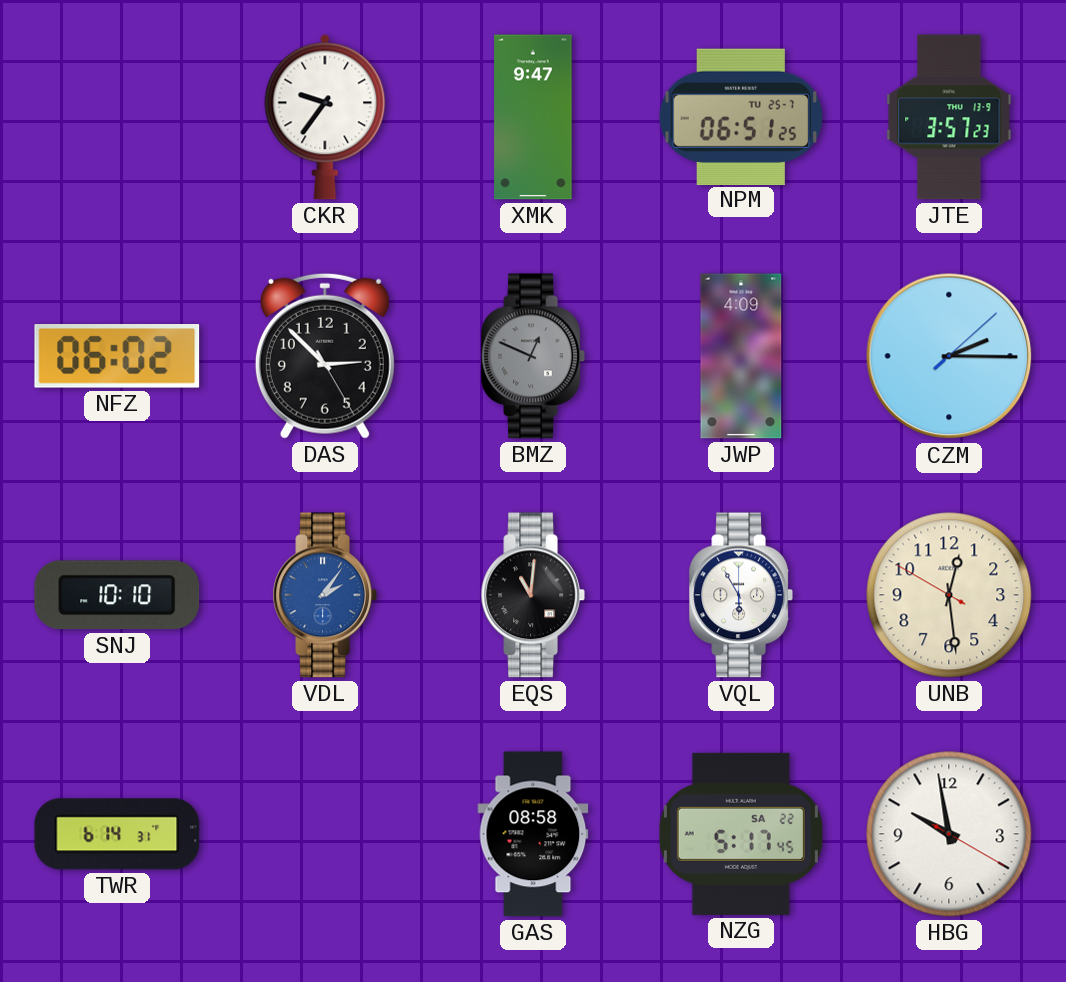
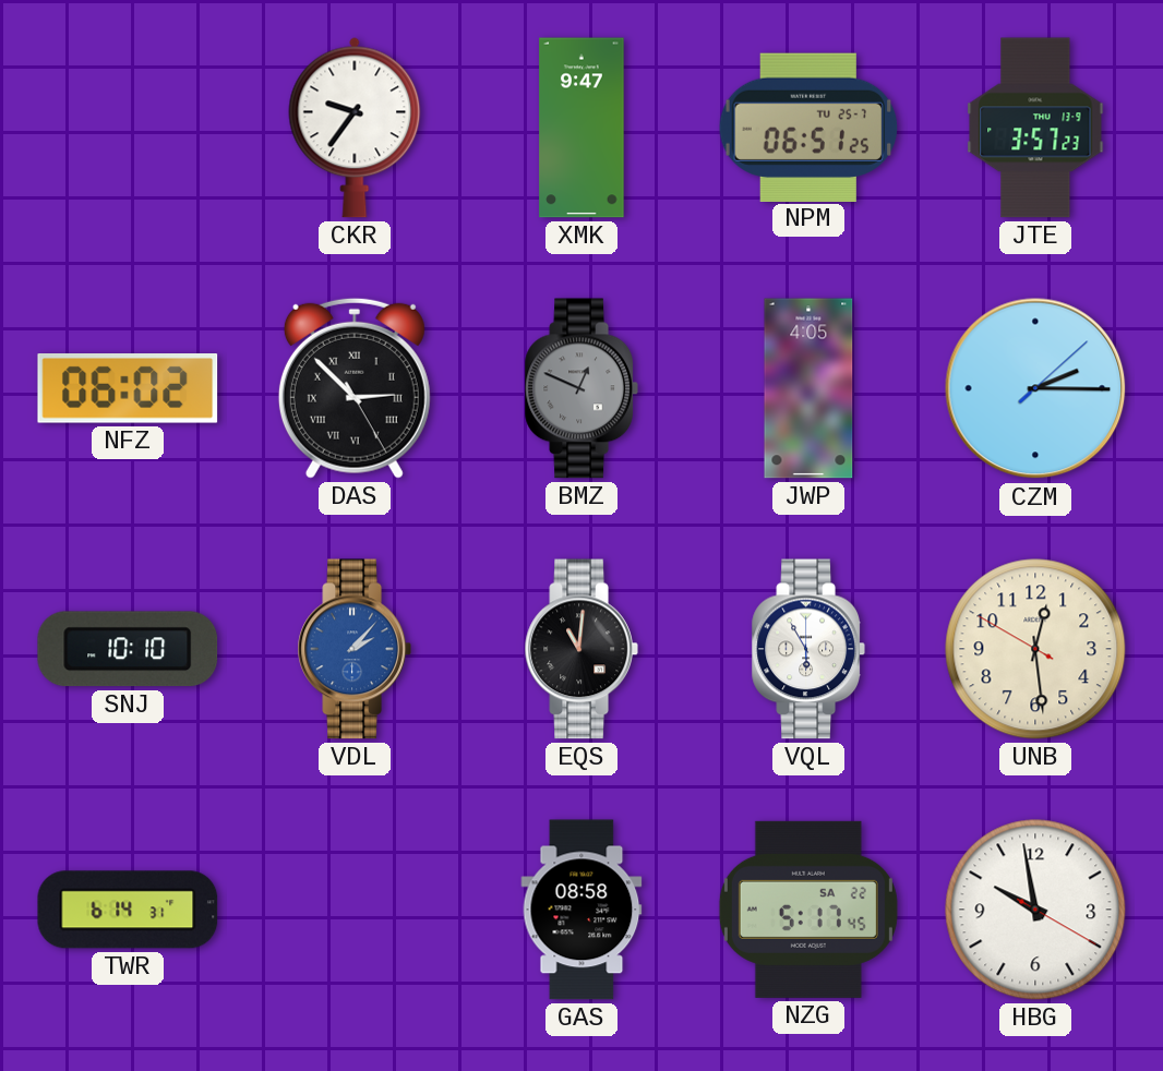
DAS numerals: Arabic -> Roman (355, 388)
JWP: 4:09 -> 4:05 (808, 388)
VDL: 2:06 -> 2:07 (355, 649)
